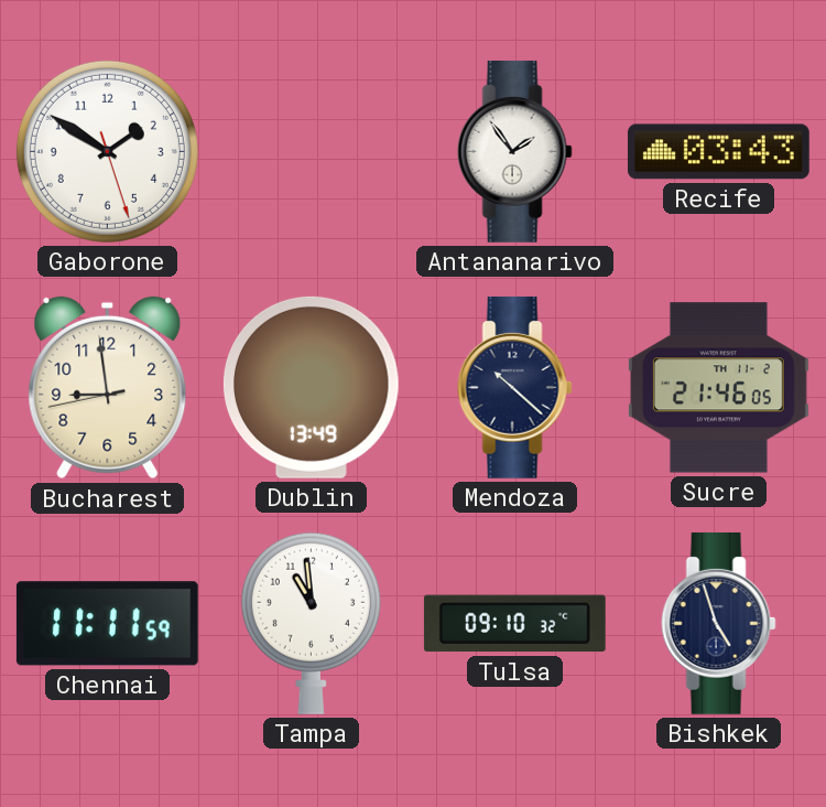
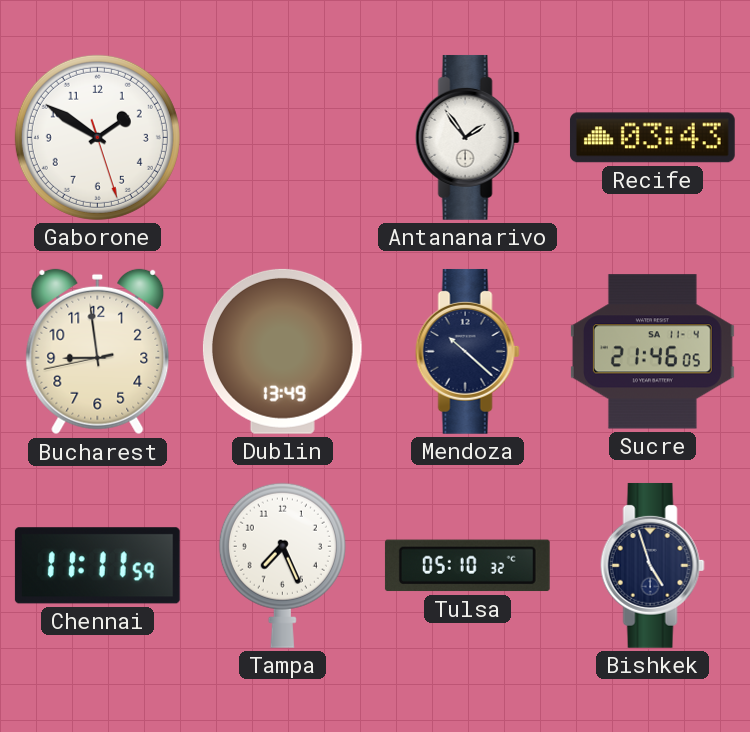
Sucre date: TH 11-2 -> SA 11-4 (652, 352)
Tampa: 10:59 -> 7:26 (282, 565)
Tulsa: 09:10 -> 05:10 (467, 566)
